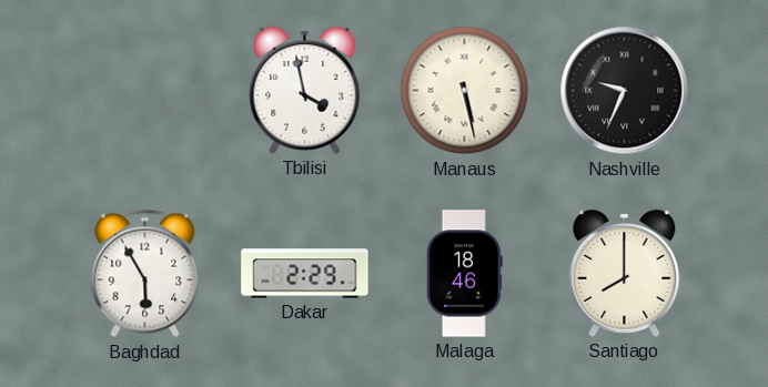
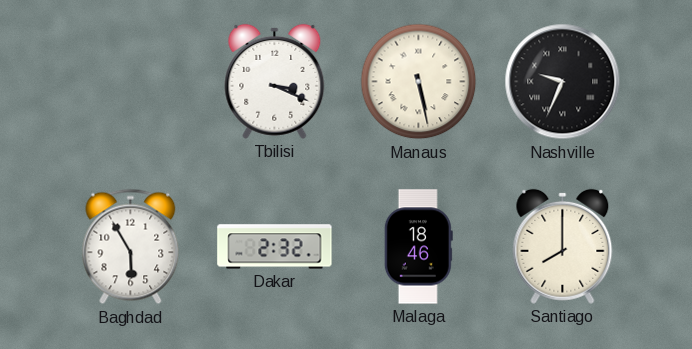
Tbilisi: 3:58 -> 3:19 (275, 81)
Dakar: 2:29 -> 2:32 (275, 247)
